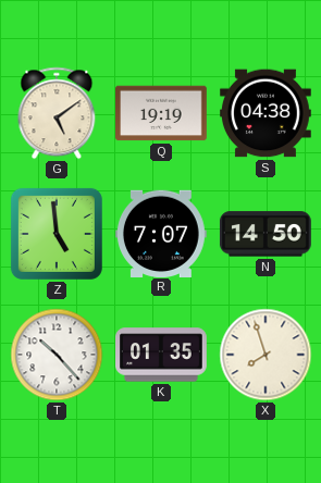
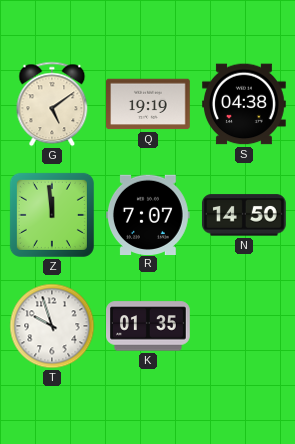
Z: 4:59 -> 11:59 (52, 215)
T: 10:23 -> 9:57 (52, 326)
X: 7:57 -> none (266, 355)
